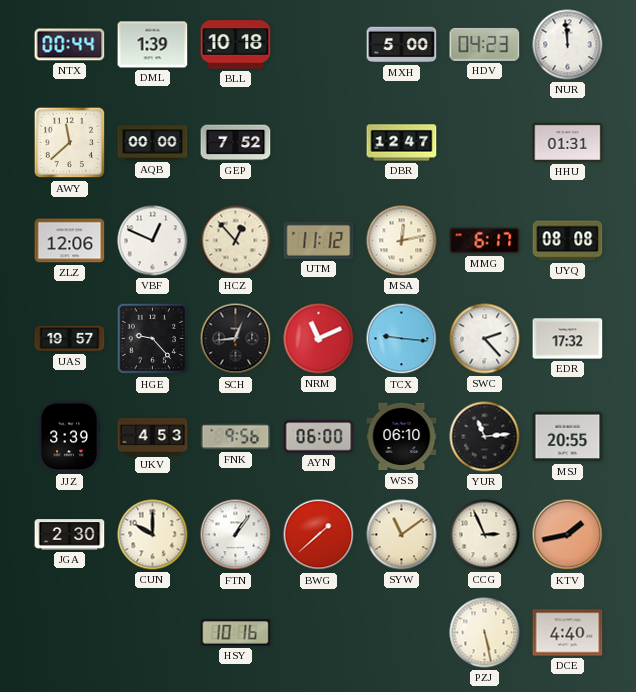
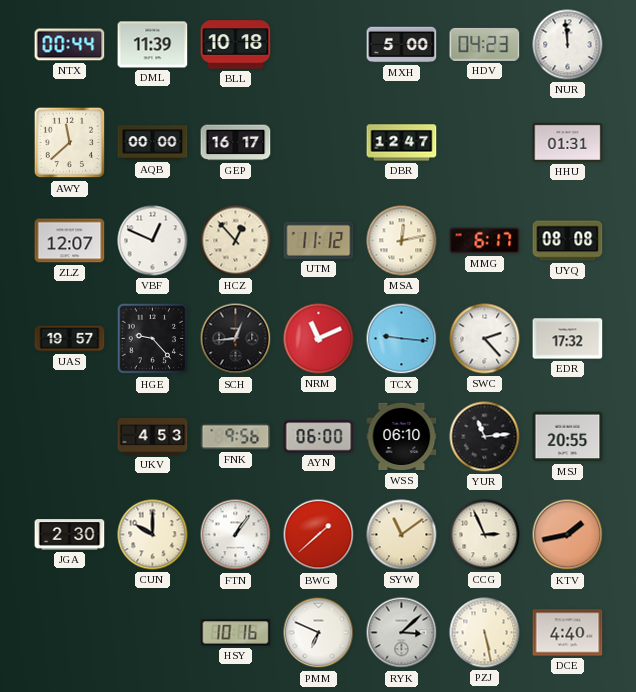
DML: 1:39 -> 11:39 (153, 45)
GEP: 7:52 -> 16:17 (236, 143)
ZLZ: 12:06 -> 12:07 (70, 241)
JJZ: 3:39 -> none (69, 437)
PMM: none -> 6:49 (319, 633)
RYK: none -> 3:08 (402, 633)
